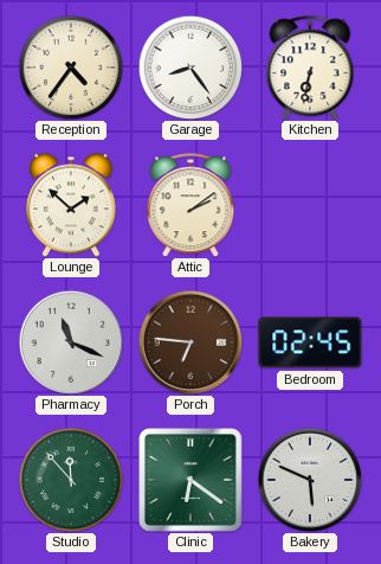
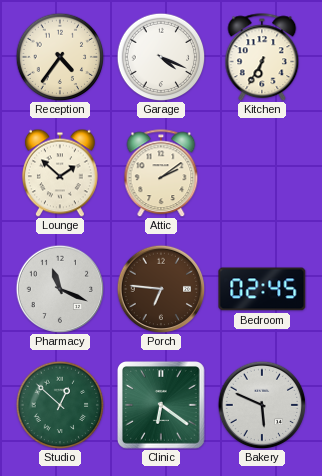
Garage: 8:24 -> 4:19 (161, 57)
Kitchen: 6:32 -> 6:35 (262, 57)
Studio: 11:53 -> 12:52 (60, 405)
